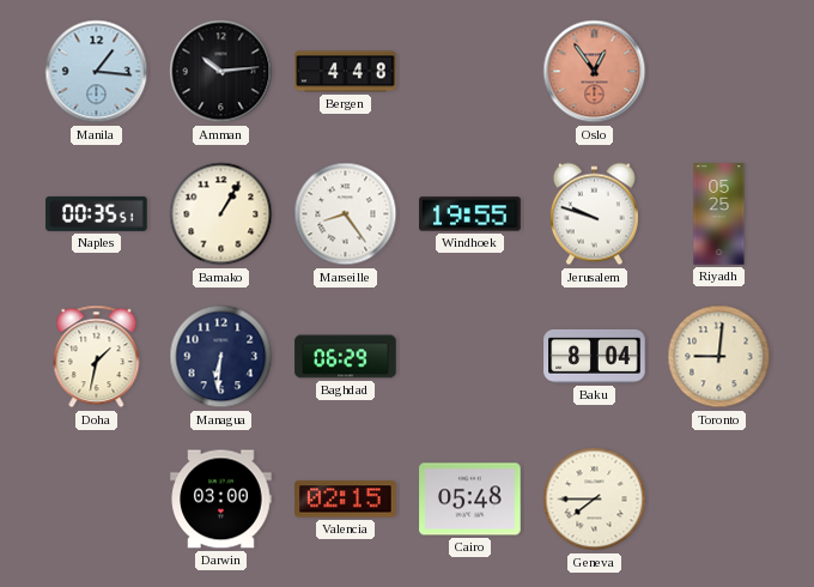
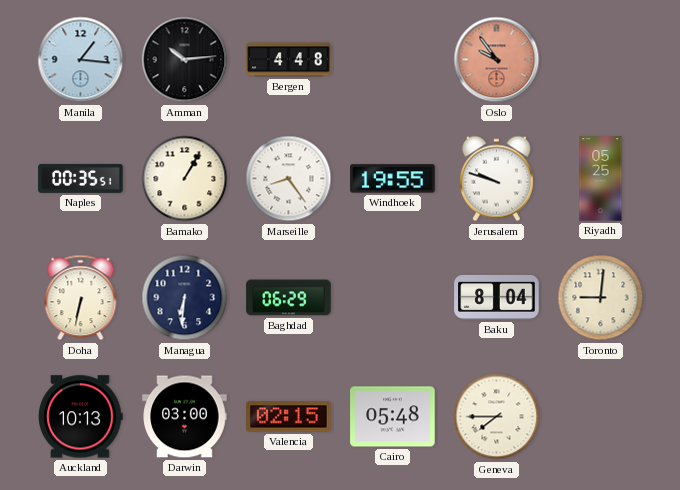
Oslo: 12:54 -> 9:54 (497, 60)
Doha: 1:32 -> 6:32 (81, 298)
Auckland: none -> 10:13 (81, 417)
